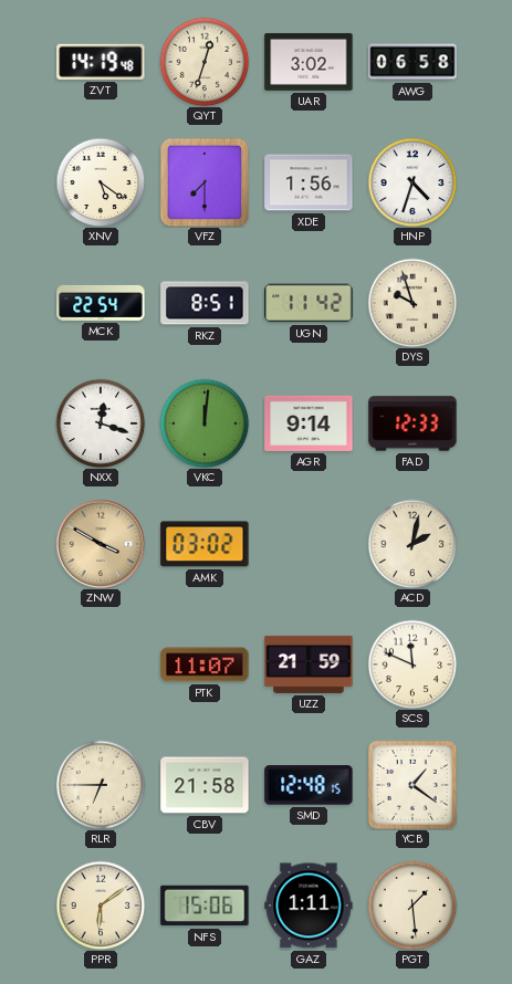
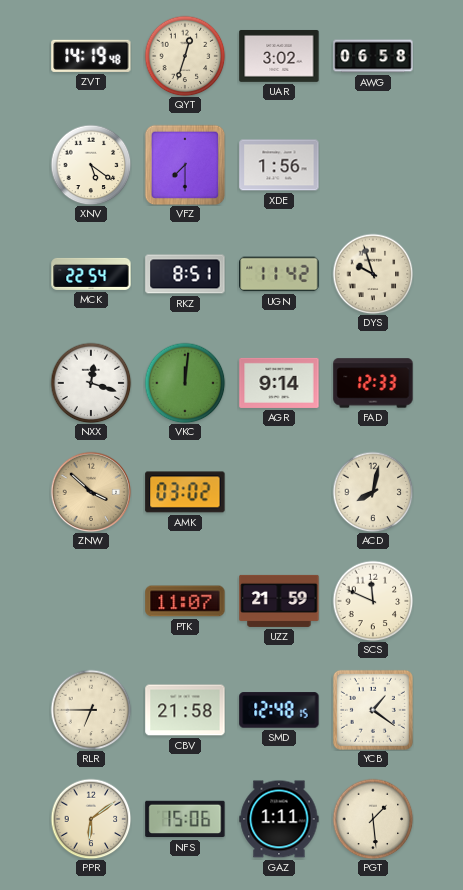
HNP: 4:33 -> none (412, 182)
ZNW: 3:50 -> 3:52 (91, 492)
ACD: 2:02 -> 8:02 (373, 492)
